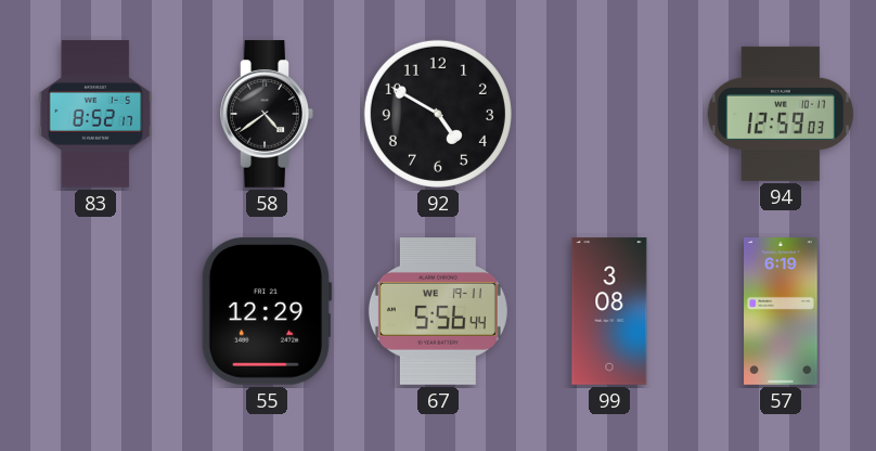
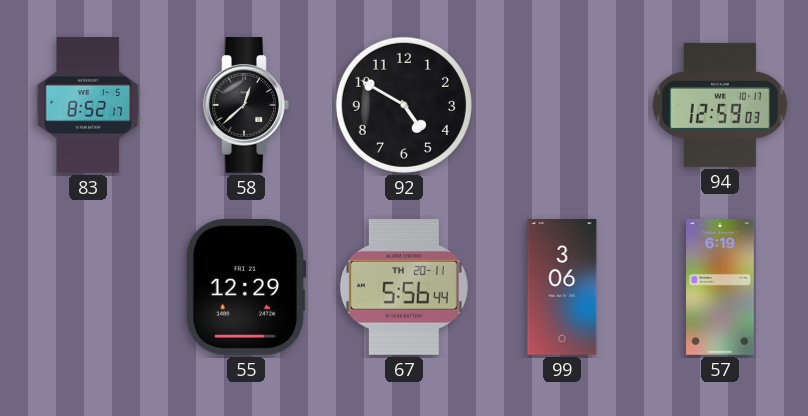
58: 4:39 -> 12:38 (246, 105)
67 date: WE 19-11 -> TH 20-11 (404, 288)
99: 3:08 -> 3:06 (562, 287)
